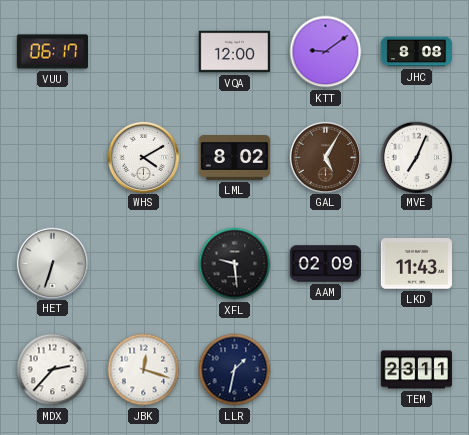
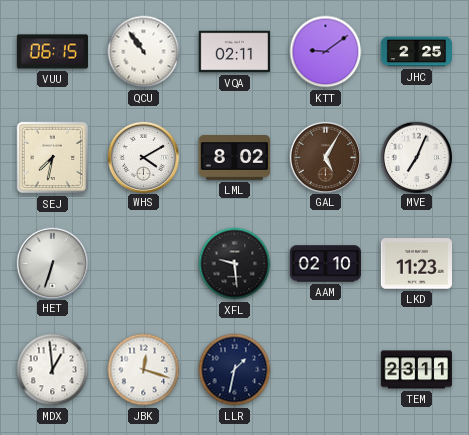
VUU: 06:17 -> 06:15 (52, 52)
QCU: none -> 10:54 (144, 52)
VQA: 12:00 -> 02:11 (234, 52)
JHC: 8:08 -> 2:25 (417, 52)
SEJ: none -> 7:32 (53, 158)
AAM: 02:09 -> 02:10 (325, 264)
LKD: 11:43 -> 11:23 (416, 264)
MDX: 2:37 -> 12:59 (53, 370)
